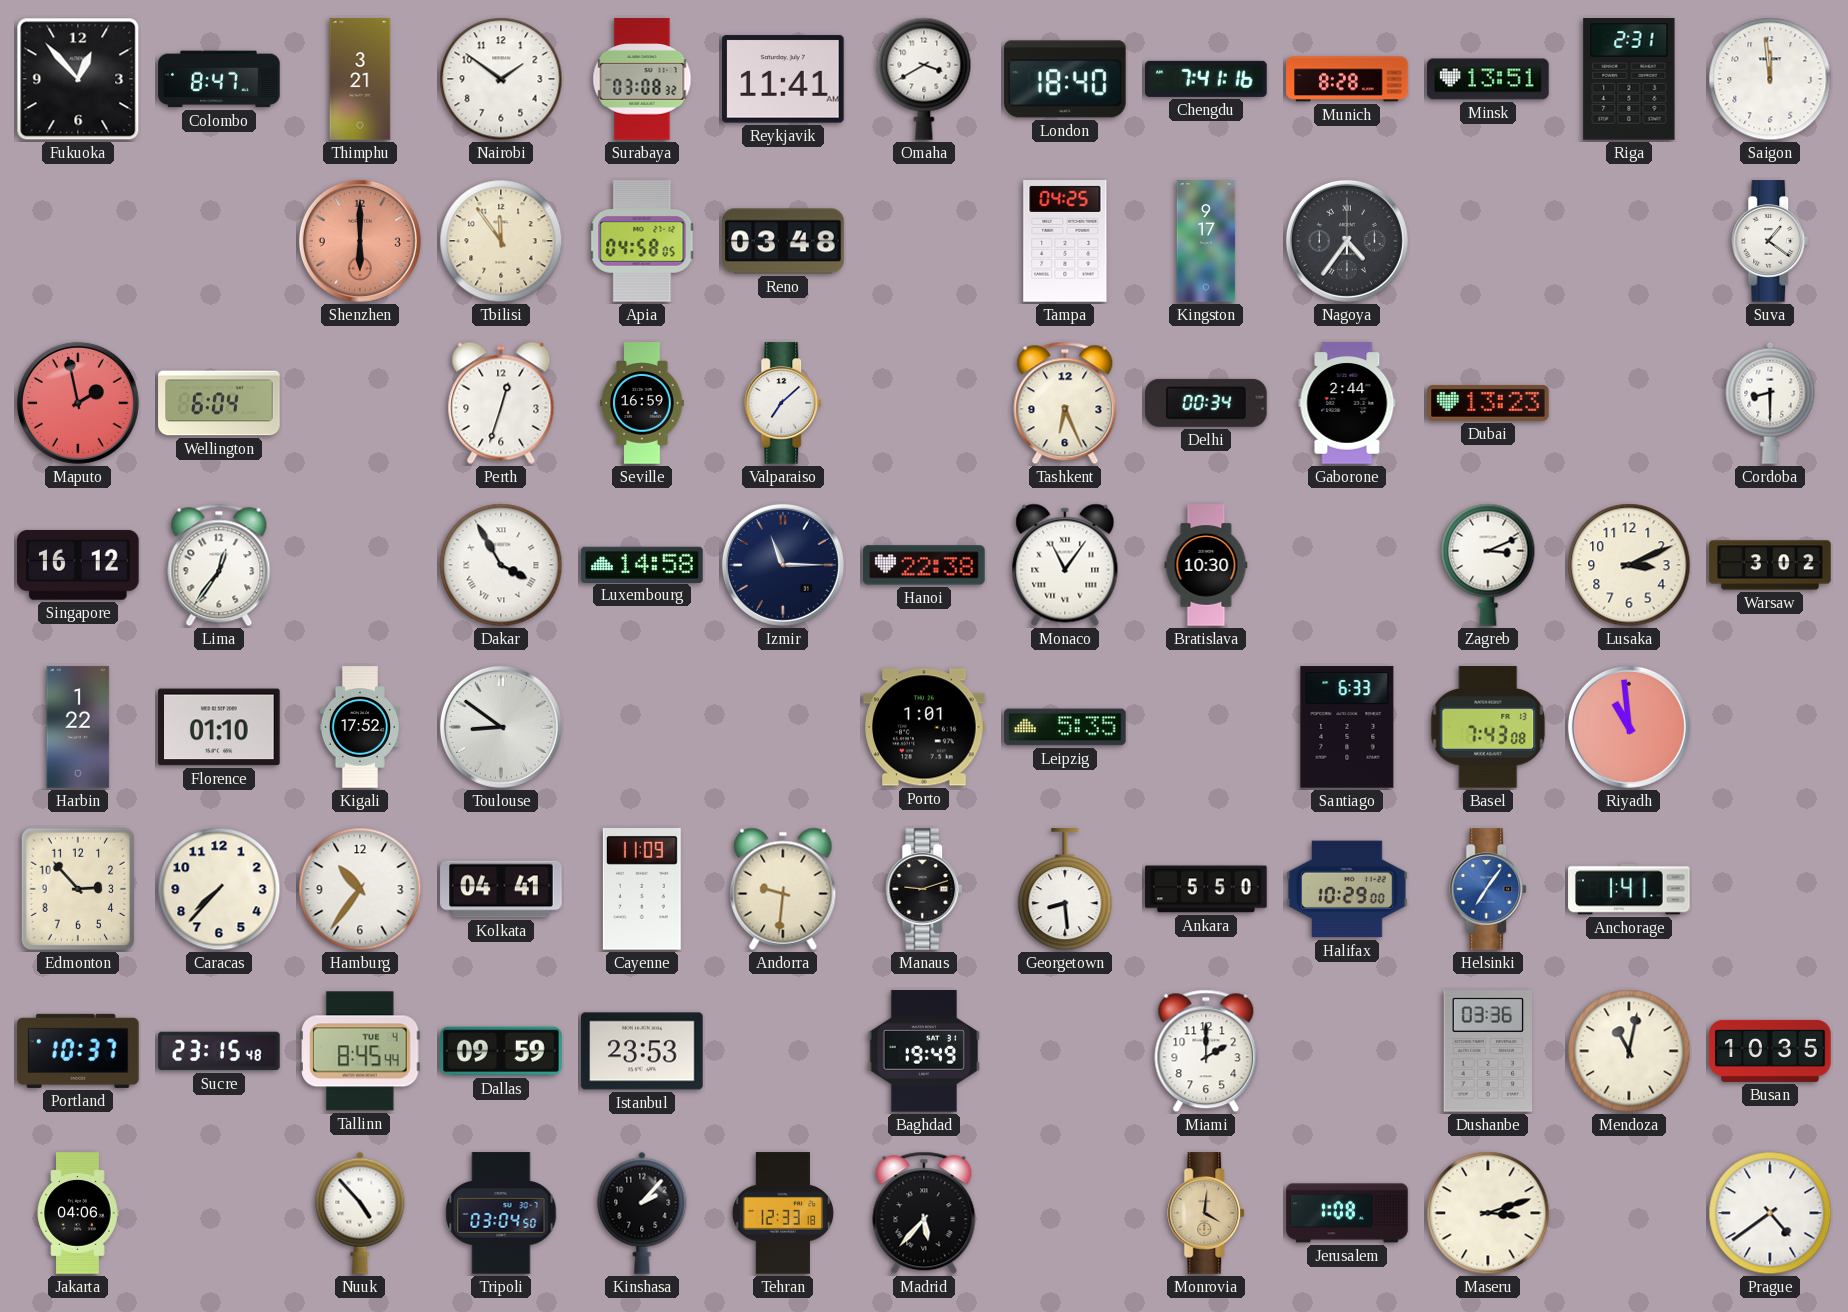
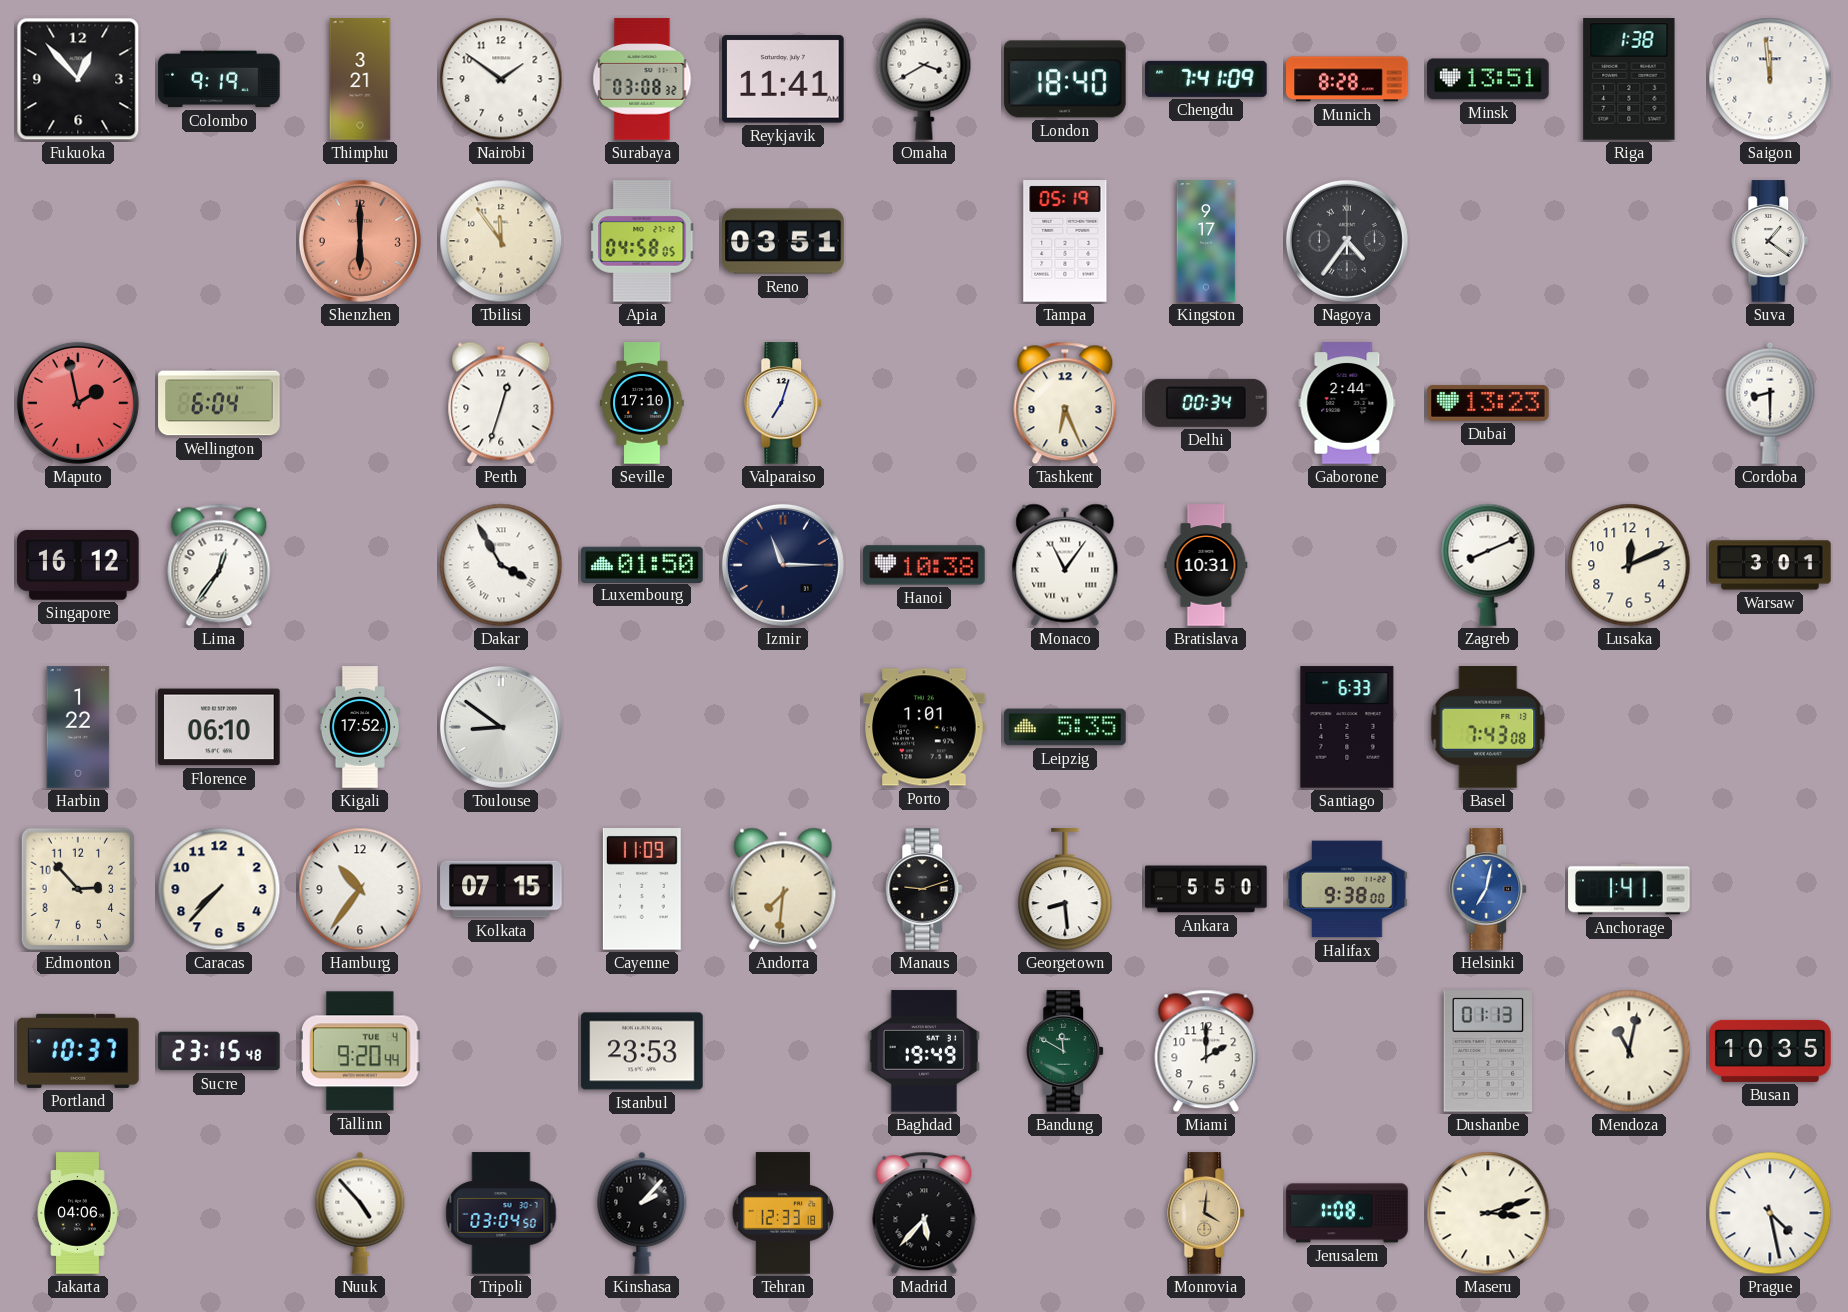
Colombo: 8:47 -> 9:19 (219, 79)
Chengdu: 7:41:16 -> 7:41:09 (1206, 79)
Riga: 2:31 -> 1:38 (1629, 79)
Reno: 03:48 -> 03:51 (783, 241)
Tampa: 04:25 -> 05:19 (1065, 241)
Seville: 16:59 -> 17:10 (642, 403)
Valparaiso: 7:08 -> 7:03 (784, 403)
Luxembourg: 14:58 -> 01:50 (642, 564)
Hanoi: 22:38 -> 10:38 (924, 565)
Bratislava: 10:30 -> 10:31 (1206, 565)
Zagreb: 3:11 -> 8:11 (1488, 565)
Lusaka: 3:11 -> 12:11 (1629, 565)
Warsaw: 3:02 -> 3:01 (1770, 565)
Florence: 01:10 -> 06:10 (219, 727)
Riyadh: 10:59 -> none (1629, 727)
Kolkata: 04:41 -> 07:15 (501, 889)
Andorra: 9:31 -> 7:31 (783, 889)
Halifax: 10:29 -> 9:38 (1347, 889)
Helsinki: 7:06 -> 7:02 (1489, 889)
Tallinn: 8:45 -> 9:20 (360, 1051)
Dallas: 09:59 -> none (501, 1051)
Bandung: none -> 11:50 (1066, 1051)
Dushanbe: 03:36 -> 01:13 (1488, 1051)
Prague: 4:39 -> 4:28 (1770, 1213)
